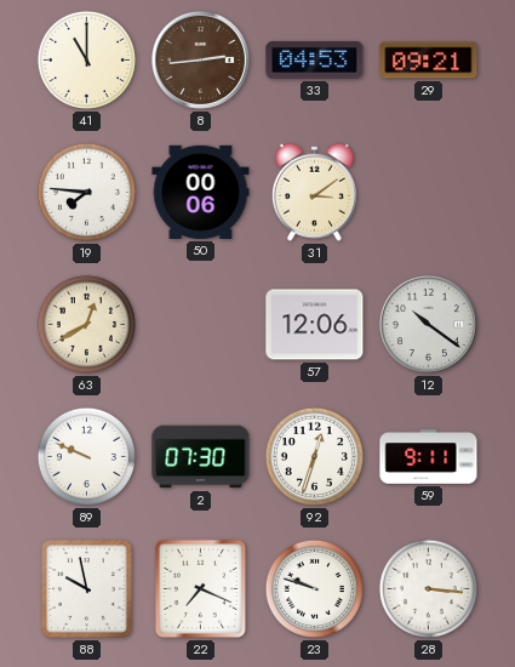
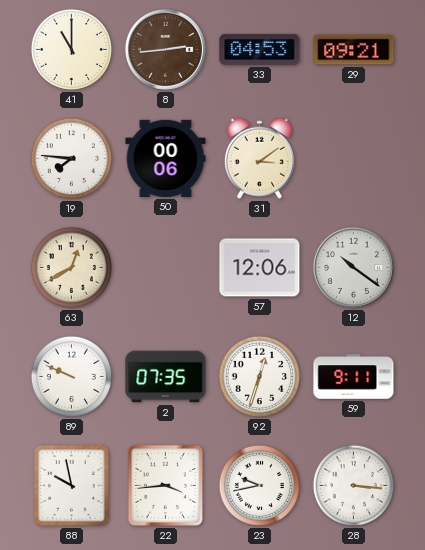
2: 07:30 -> 07:35 (166, 377)
22: 7:19 -> 3:44 (165, 485)
23: 9:48 -> 9:43 (259, 485)
